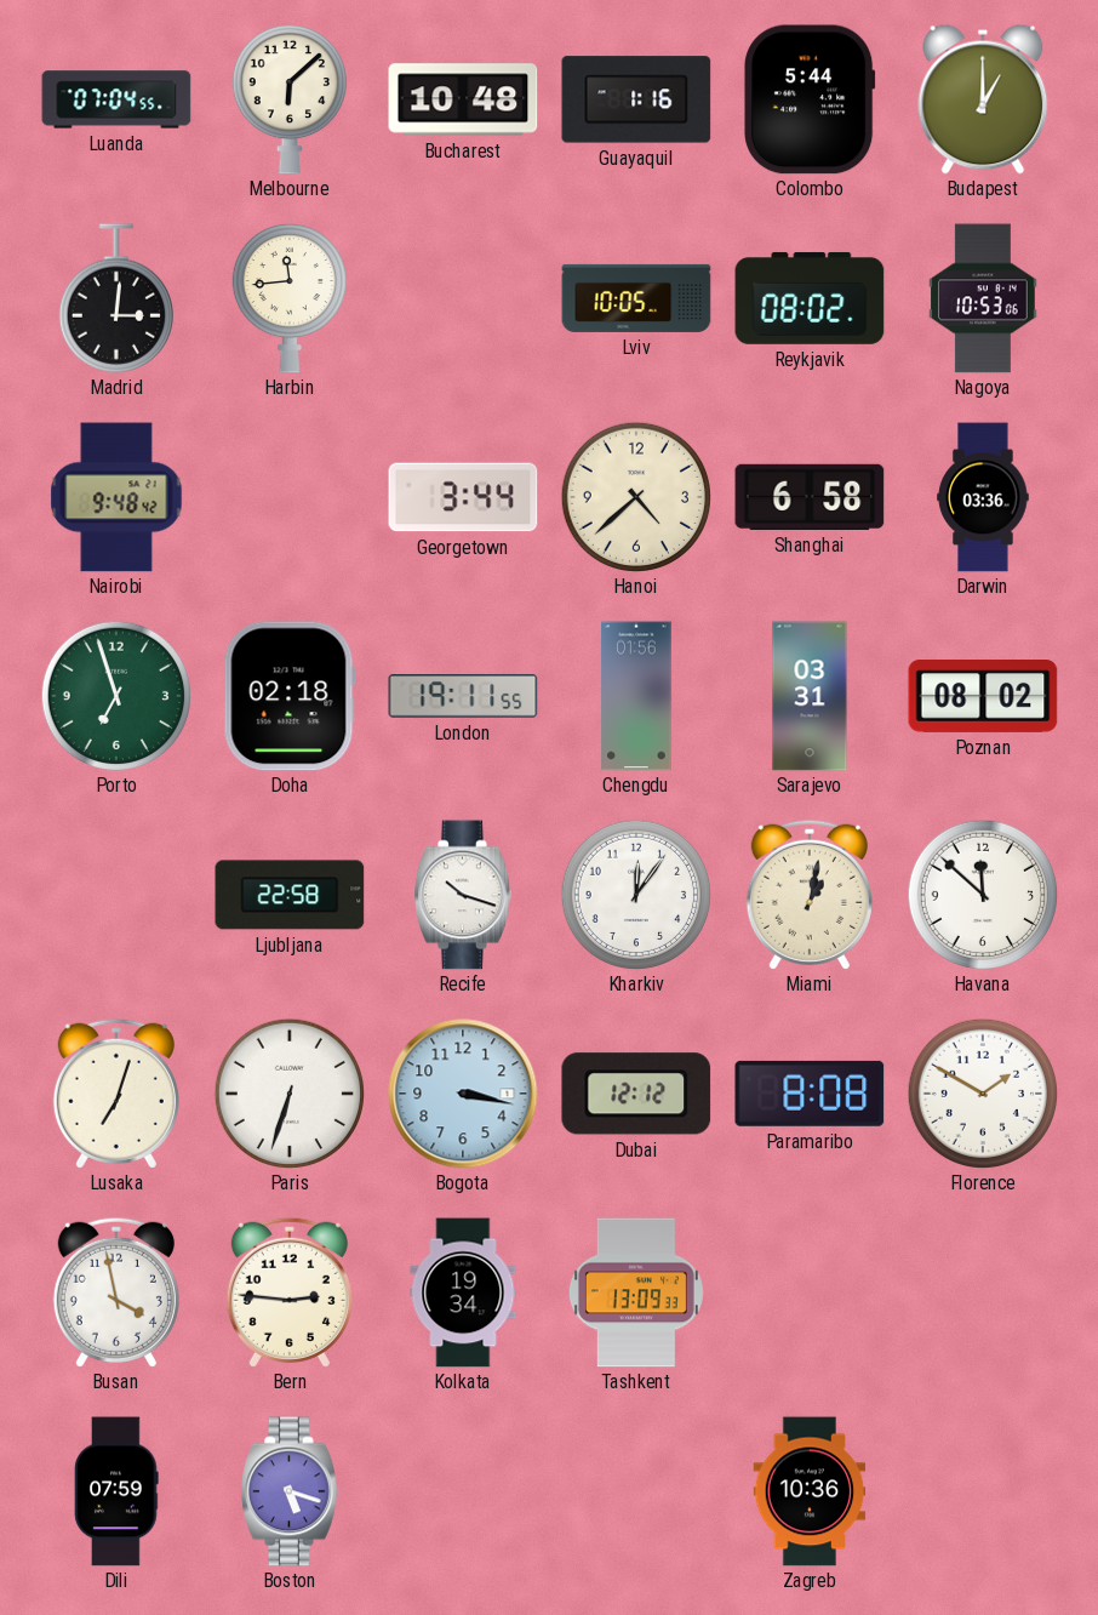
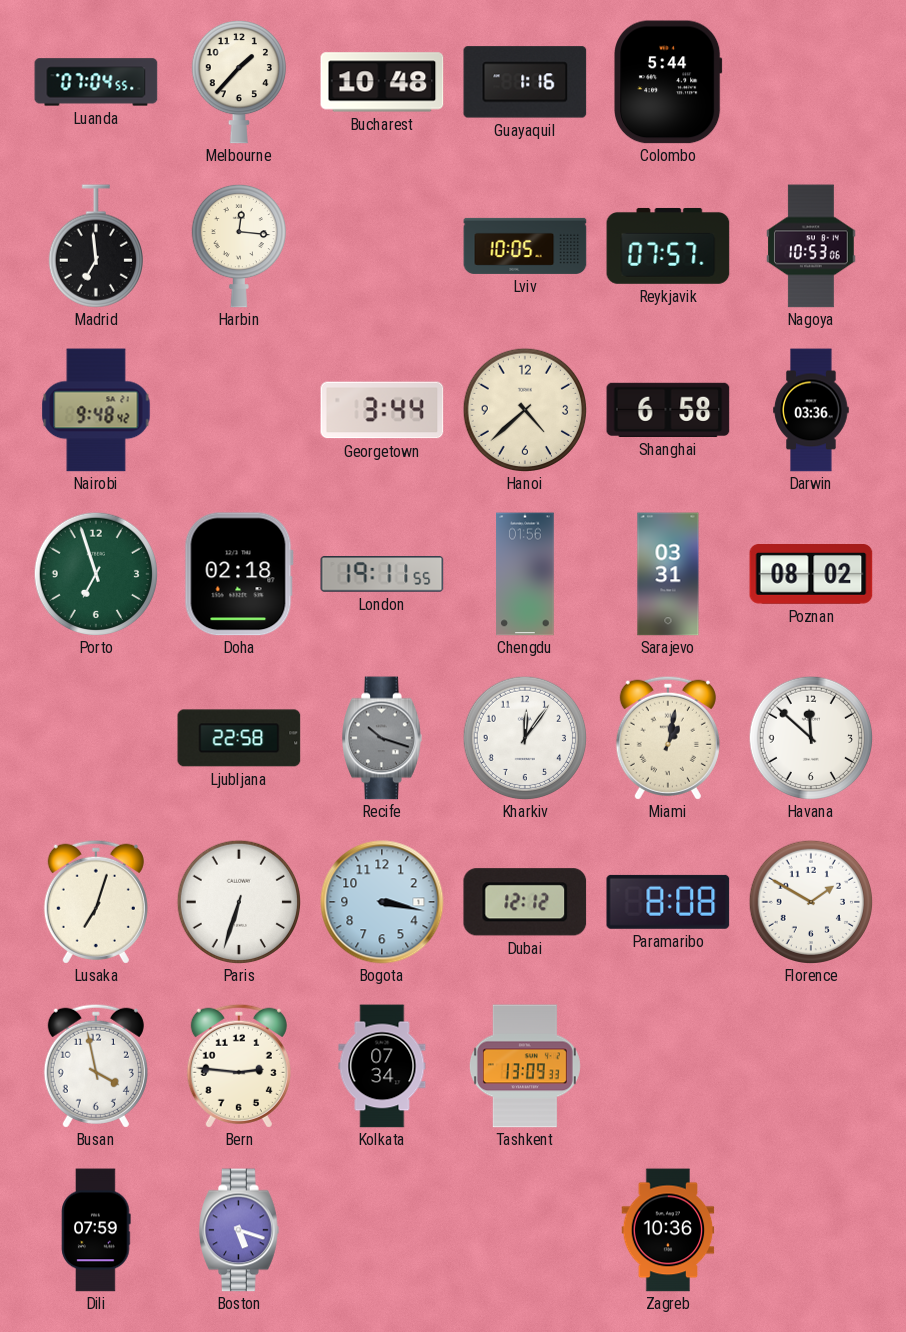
Melbourne: 6:08 -> 1:37 (239, 82)
Budapest: 1:00 -> none (983, 99)
Madrid: 3:01 -> 6:59 (96, 246)
Harbin: 11:44 -> 12:16 (239, 246)
Reykjavik: 08:02 -> 07:57 (668, 246)
Recife dial: white -> grey (382, 738)
Kolkata: 19:34 -> 07:34 (382, 1066)
